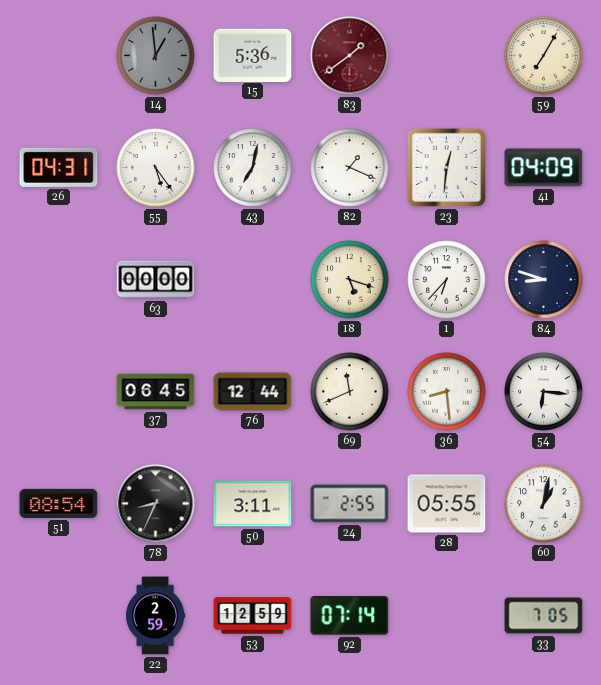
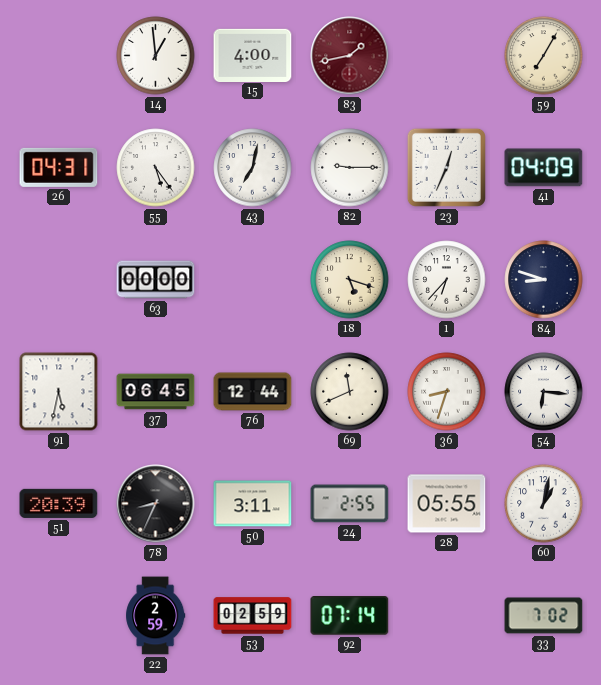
14 dial: grey -> white (156, 56)
15: 5:36 -> 4:00 (253, 55)
83: 1:39 -> 1:43 (350, 56)
82: 1:19 -> 9:15 (350, 168)
23: 12:31 -> 12:34 (446, 167)
91: none -> 5:32 (59, 392)
36: 8:29 -> 8:33 (447, 392)
51: 08:54 -> 20:39 (59, 503)
53: 12:59 -> 02:59 (253, 616)
33: 7:05 -> 7:02 (544, 616)
